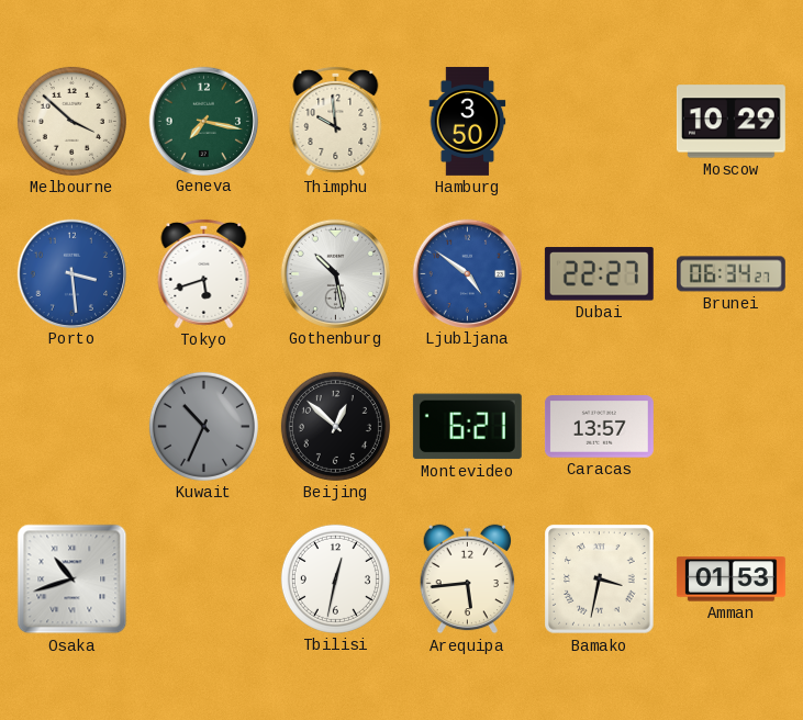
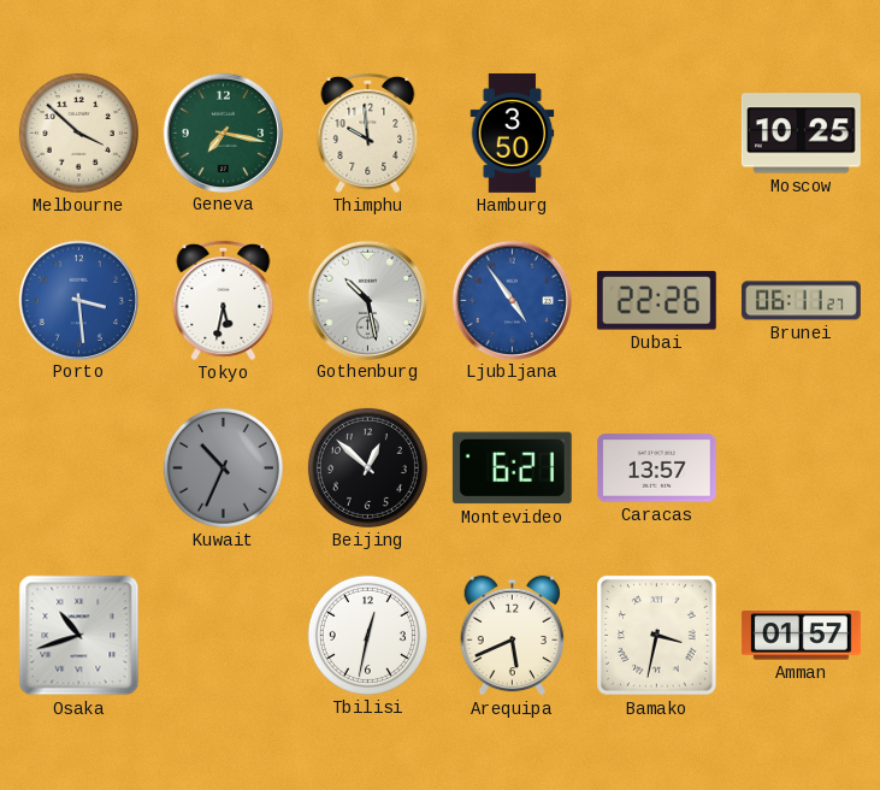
Moscow: 10:29 -> 10:25 (801, 134)
Tokyo: 5:42 -> 5:32 (224, 300)
Ljubljana: 4:51 -> 4:54 (512, 300)
Dubai: 22:27 -> 22:26 (656, 301)
Brunei: 06:34 -> 06:11 (801, 301)
Arequipa: 5:44 -> 5:41 (513, 636)
Amman: 01:53 -> 01:57 (801, 636)
